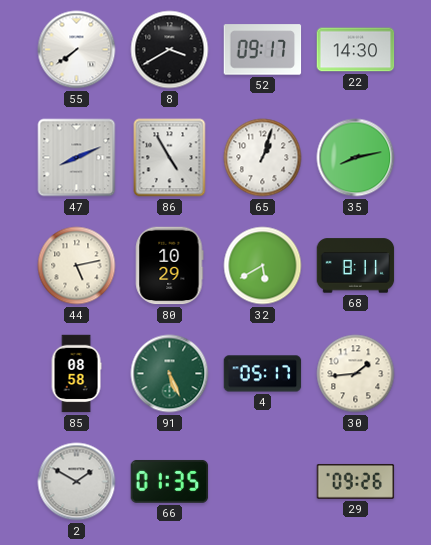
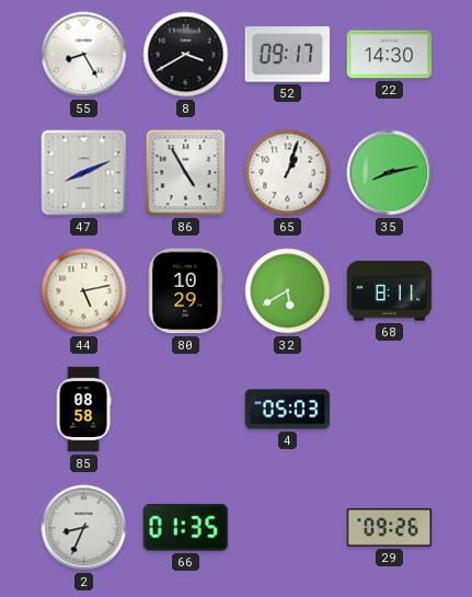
55: 7:39 -> 8:25 (84, 55)
91: 5:26 -> none (170, 374)
4: 05:17 -> 05:03 (288, 410)
30: 1:44 -> none (356, 374)
2: 1:50 -> 8:34 (84, 528)
